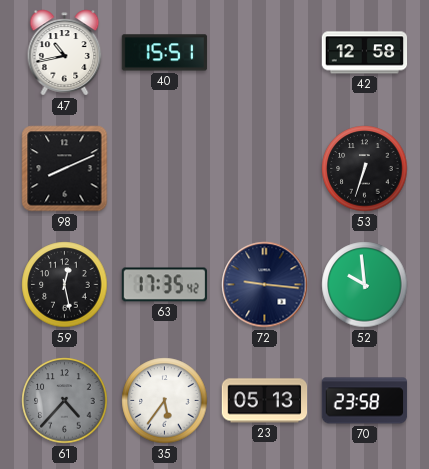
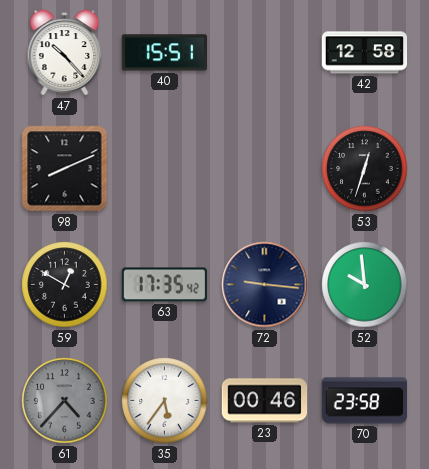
47: 10:43 -> 10:23 (65, 53)
53: 6:33 -> 12:33 (365, 169)
59: 12:28 -> 12:50 (65, 285)
23: 05:13 -> 00:46 (265, 401)
